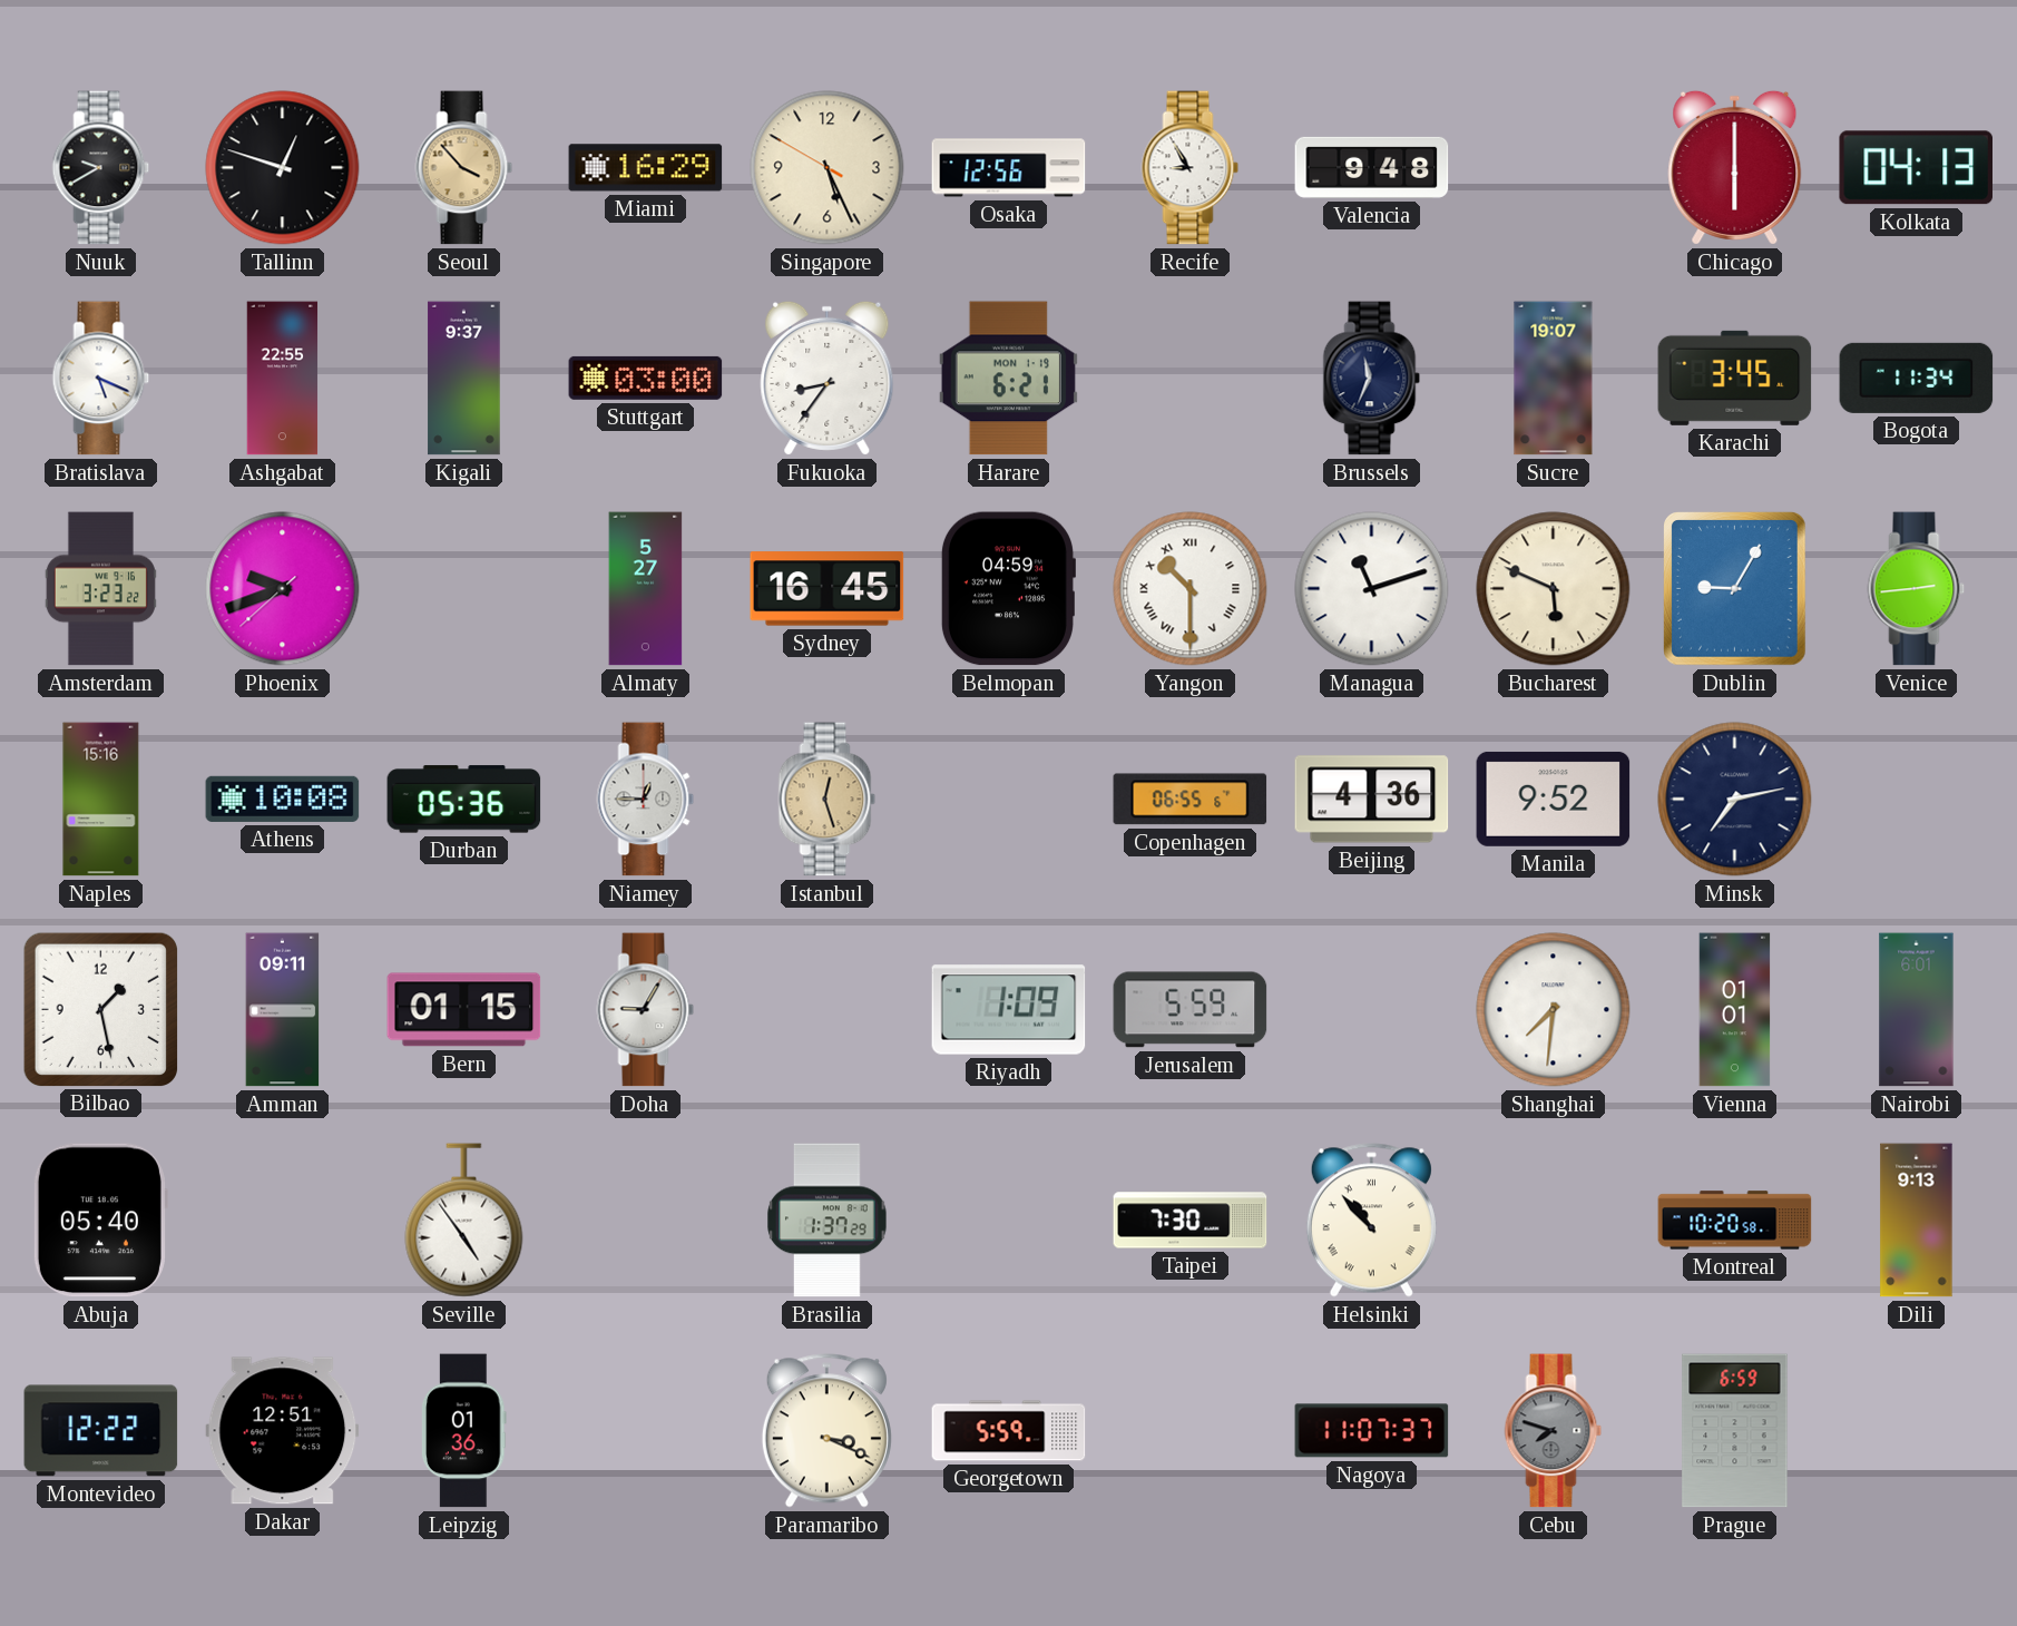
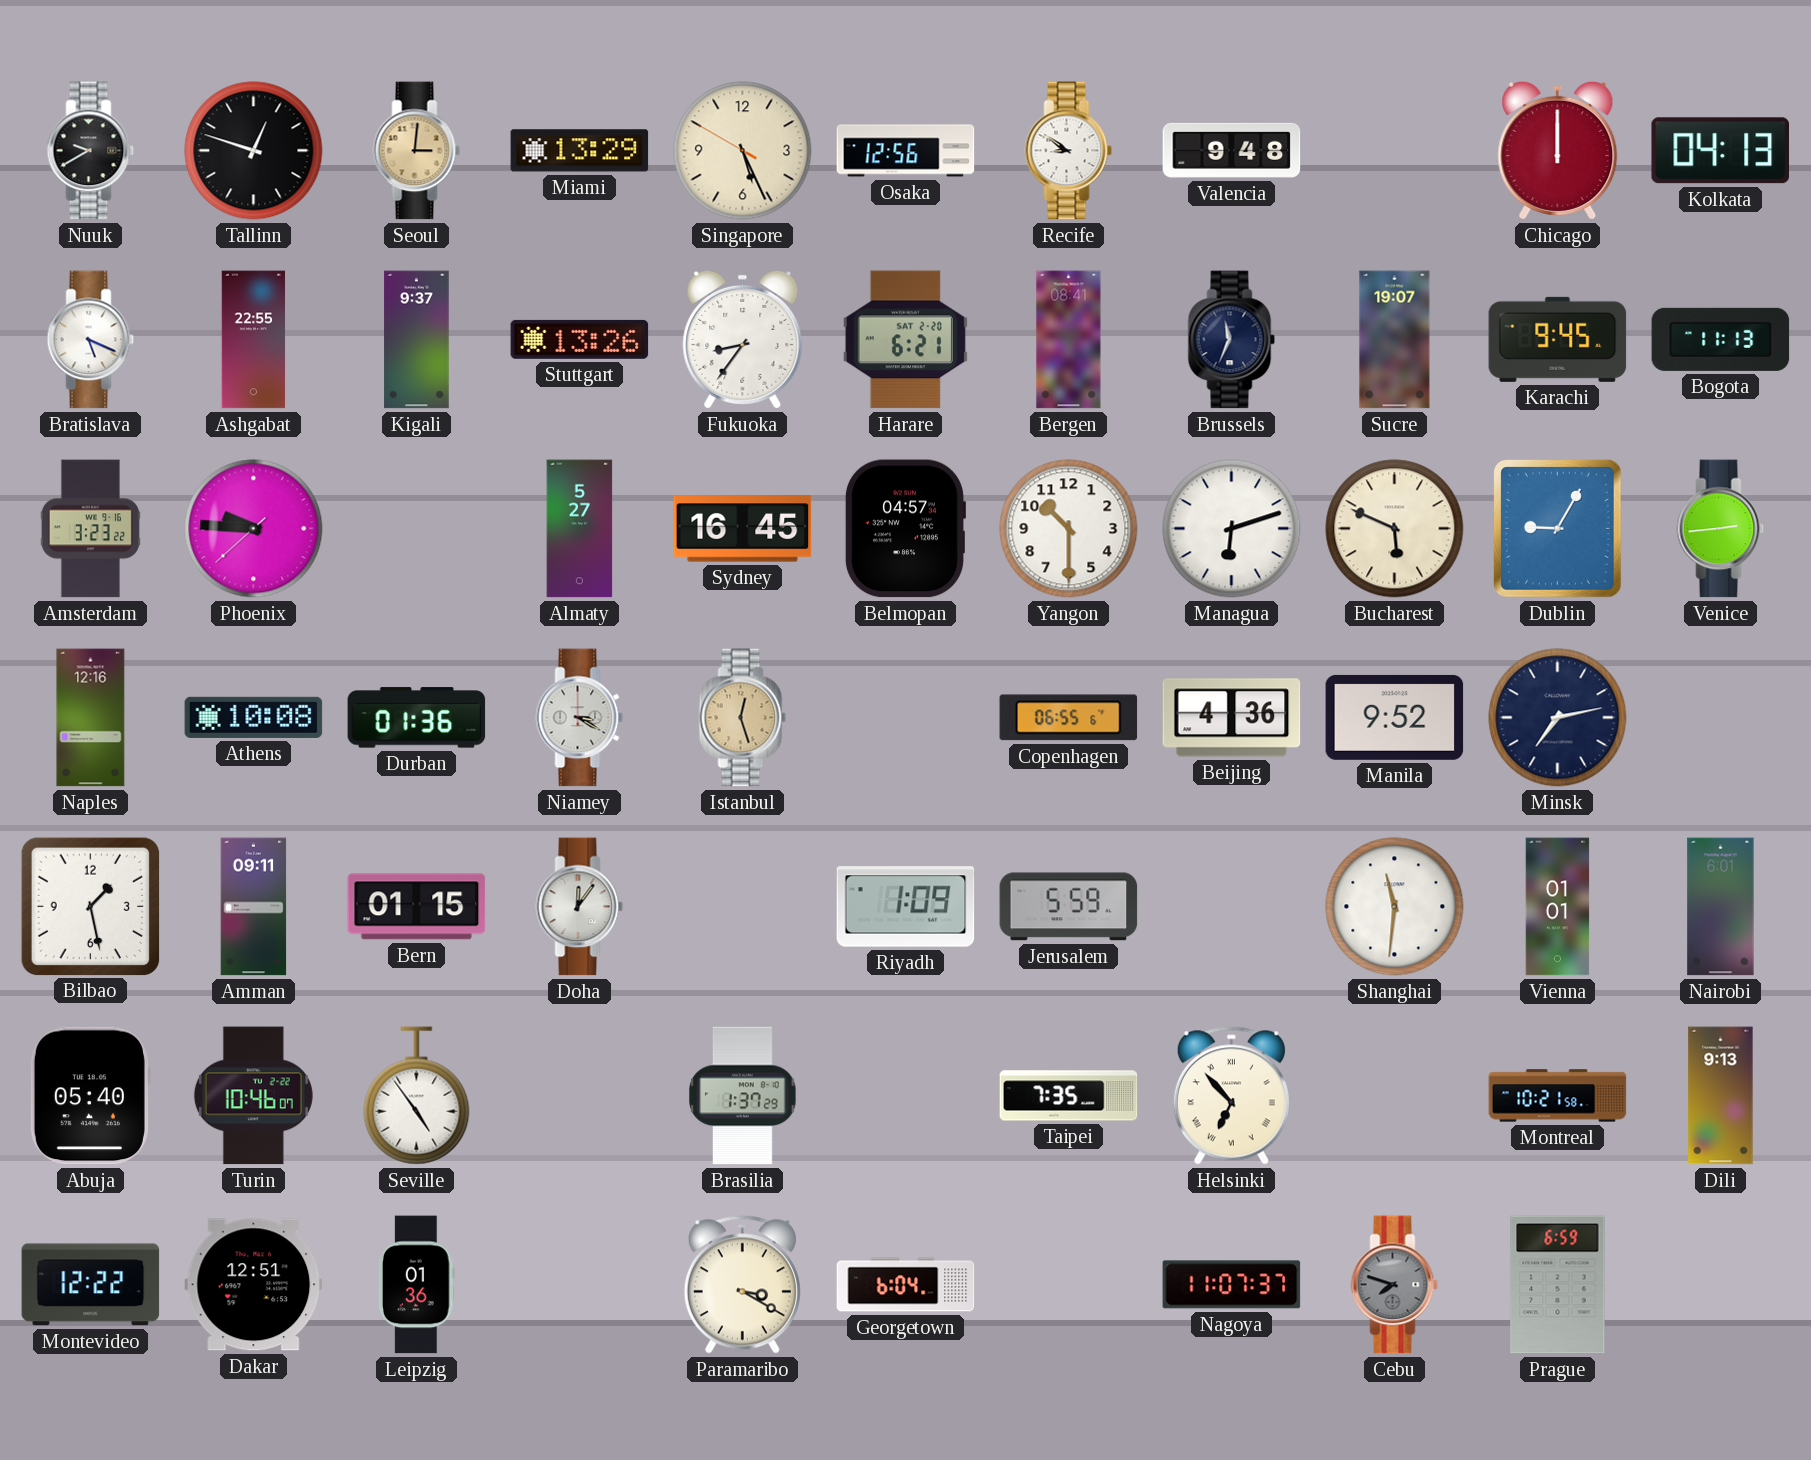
Seoul: 3:53 -> 3:01 (417, 151)
Miami: 16:29 -> 13:29 (580, 151)
Recife: 8:55 -> 8:51 (1069, 151)
Chicago: 6:00 -> 12:00 (1558, 150)
Stuttgart: 03:00 -> 13:26 (580, 339)
Harare date: MON 1-19 -> SAT 2-20 (905, 340)
Bergen: none -> 08:41 (1069, 340)
Karachi: 3:45 -> 9:45 (1558, 339)
Bogota: 11:34 -> 11:13 (1721, 339)
Phoenix: 9:41 -> 9:45 (254, 529)
Belmopan: 04:59 -> 04:57 (905, 529)
Yangon numerals: Roman -> Arabic (1069, 529)
Managua: 11:12 -> 6:12 (1232, 529)
Naples: 15:16 -> 12:16 (91, 718)
Durban: 05:36 -> 01:36 (417, 718)
Niamey: 12:45 -> 3:20 (580, 718)
Doha: 9:05 -> 12:06 (580, 907)
Shanghai: 7:31 -> 11:31 (1395, 907)
Turin: none -> 10:46 (253, 1096)
Taipei: 7:30 -> 7:35 (1069, 1096)
Helsinki: 10:53 -> 6:53 (1231, 1096)
Montreal: 10:20 -> 10:21 (1558, 1096)
Paramaribo: 3:19 -> 3:20 (742, 1285)
Georgetown: 5:59 -> 6:04 (906, 1285)
